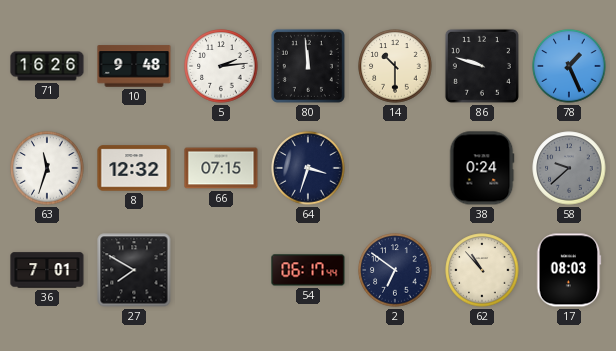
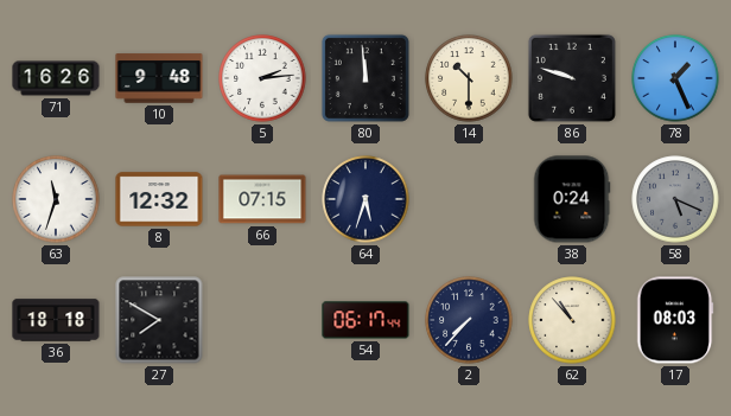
64: 3:33 -> 5:33 (366, 199)
58: 9:38 -> 5:19 (675, 199)
36: 7:01 -> 18:18 (56, 320)
2: 6:51 -> 7:37 (469, 320)
